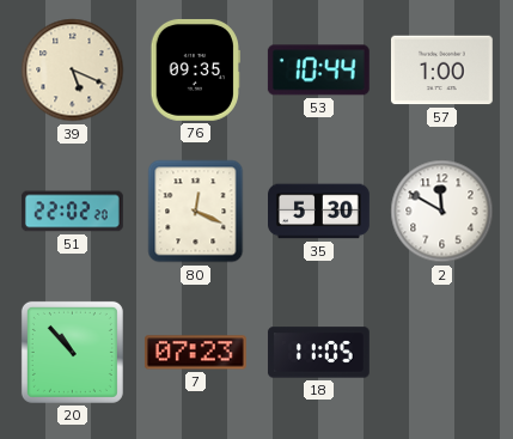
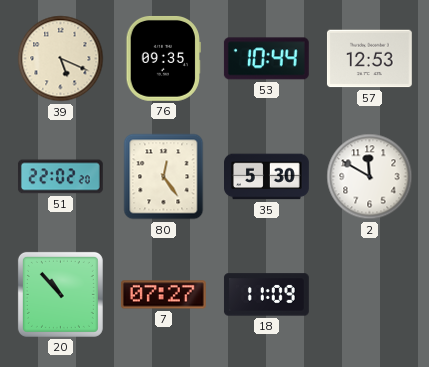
57: 1:00 -> 12:53 (369, 59)
80: 12:19 -> 12:24 (164, 177)
7: 07:23 -> 07:27 (163, 295)
18: 11:05 -> 11:09 (266, 295)
